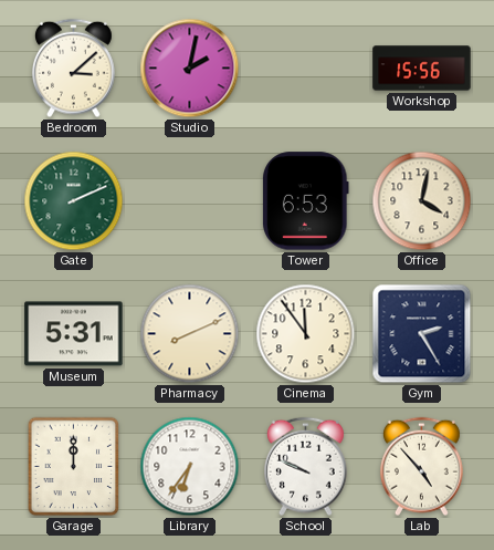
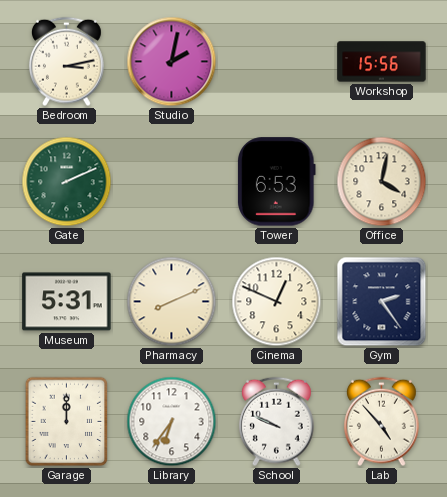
Bedroom: 3:08 -> 3:13 (66, 62)
Cinema: 11:54 -> 12:49 (277, 302)
Gym: 2:25 -> 2:24 (382, 302)
